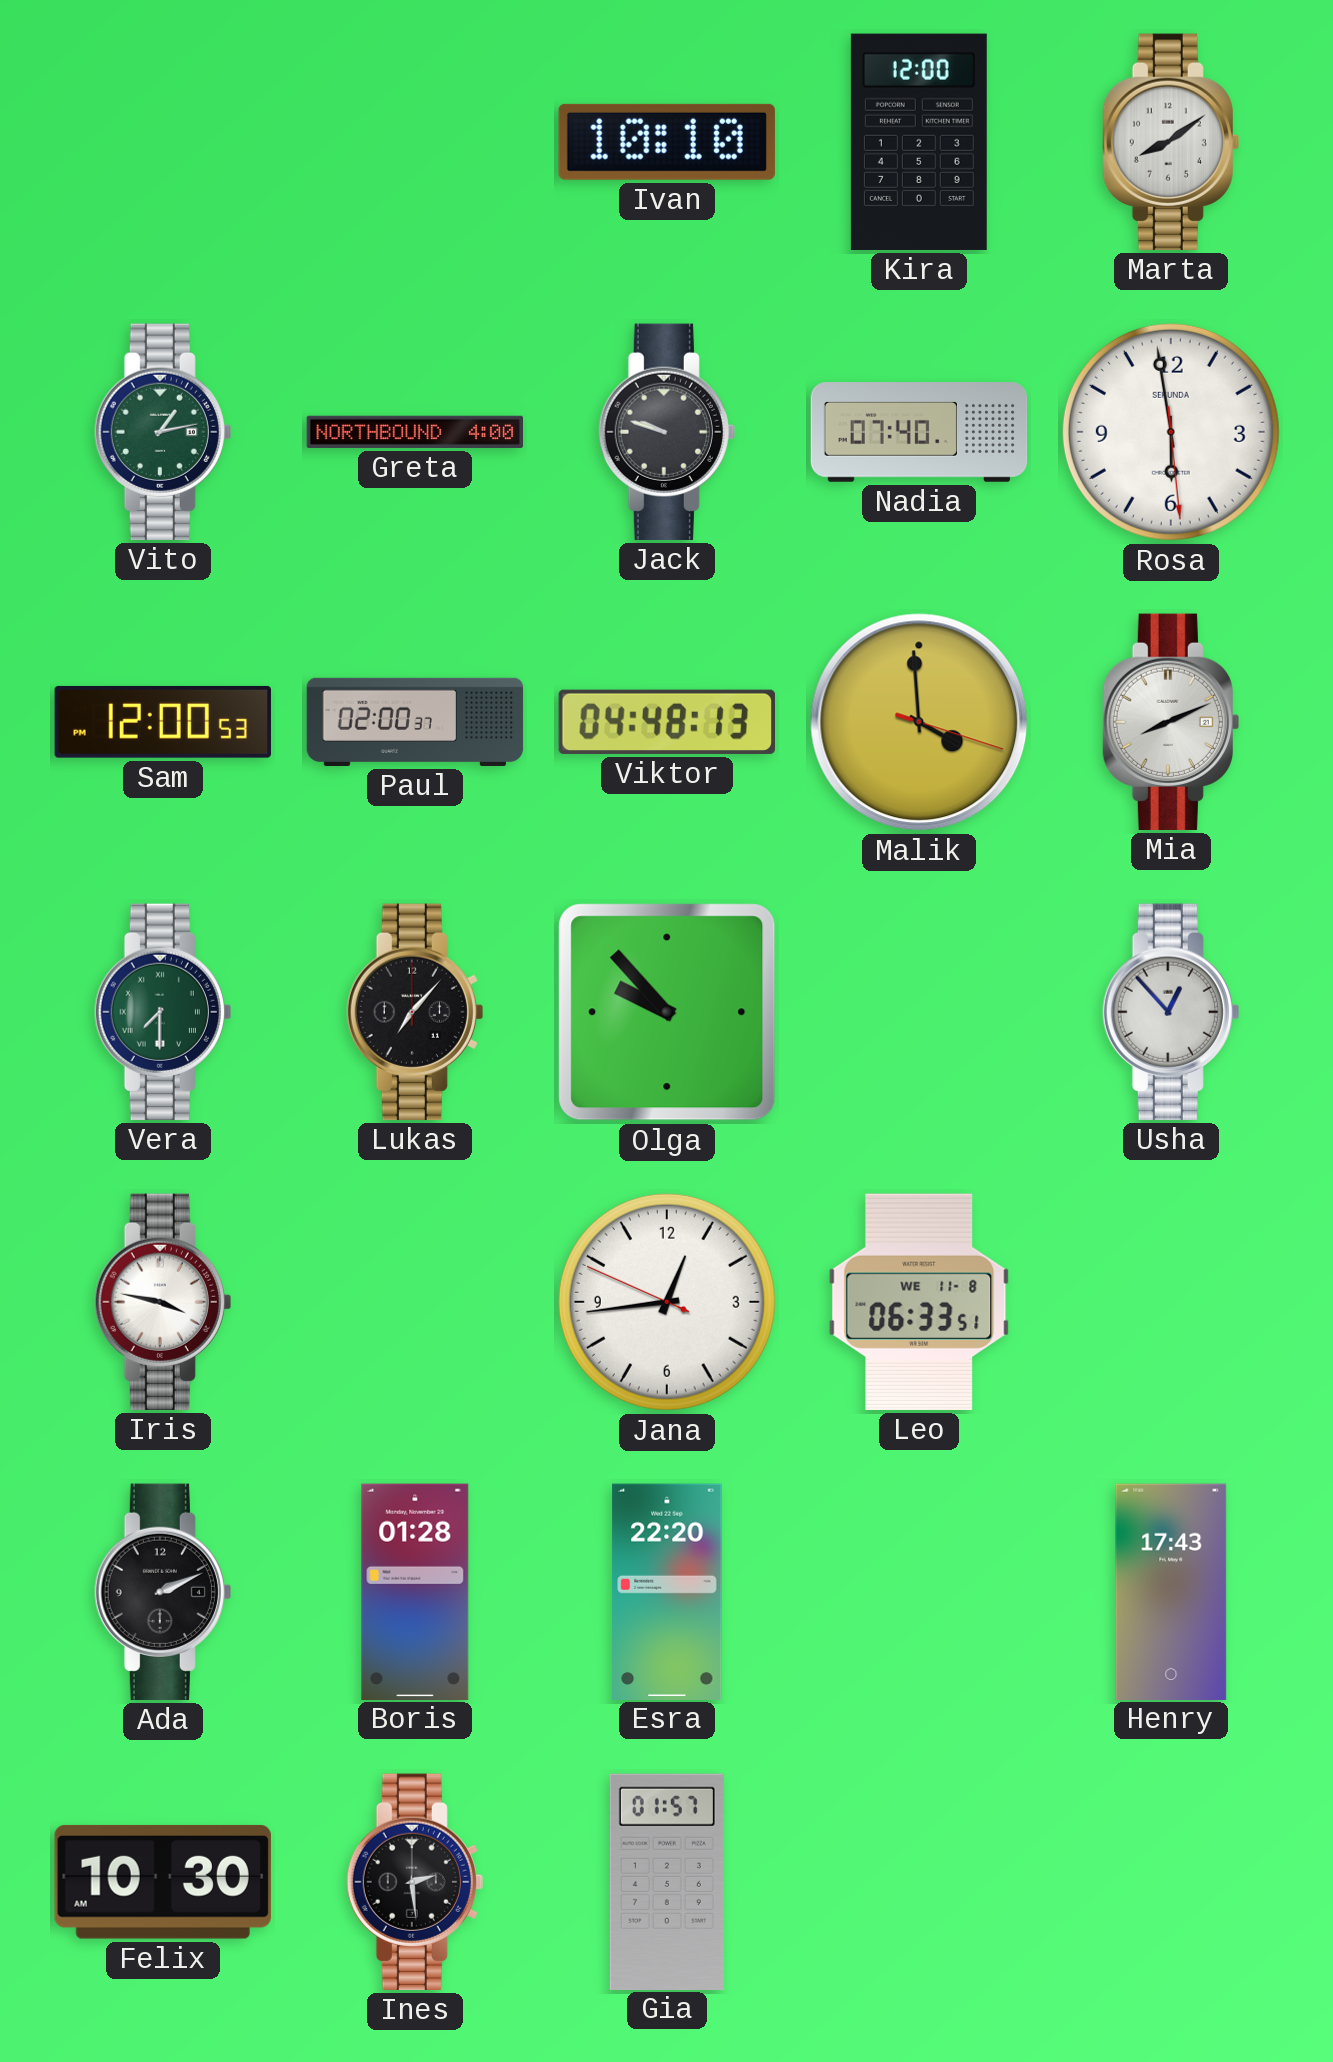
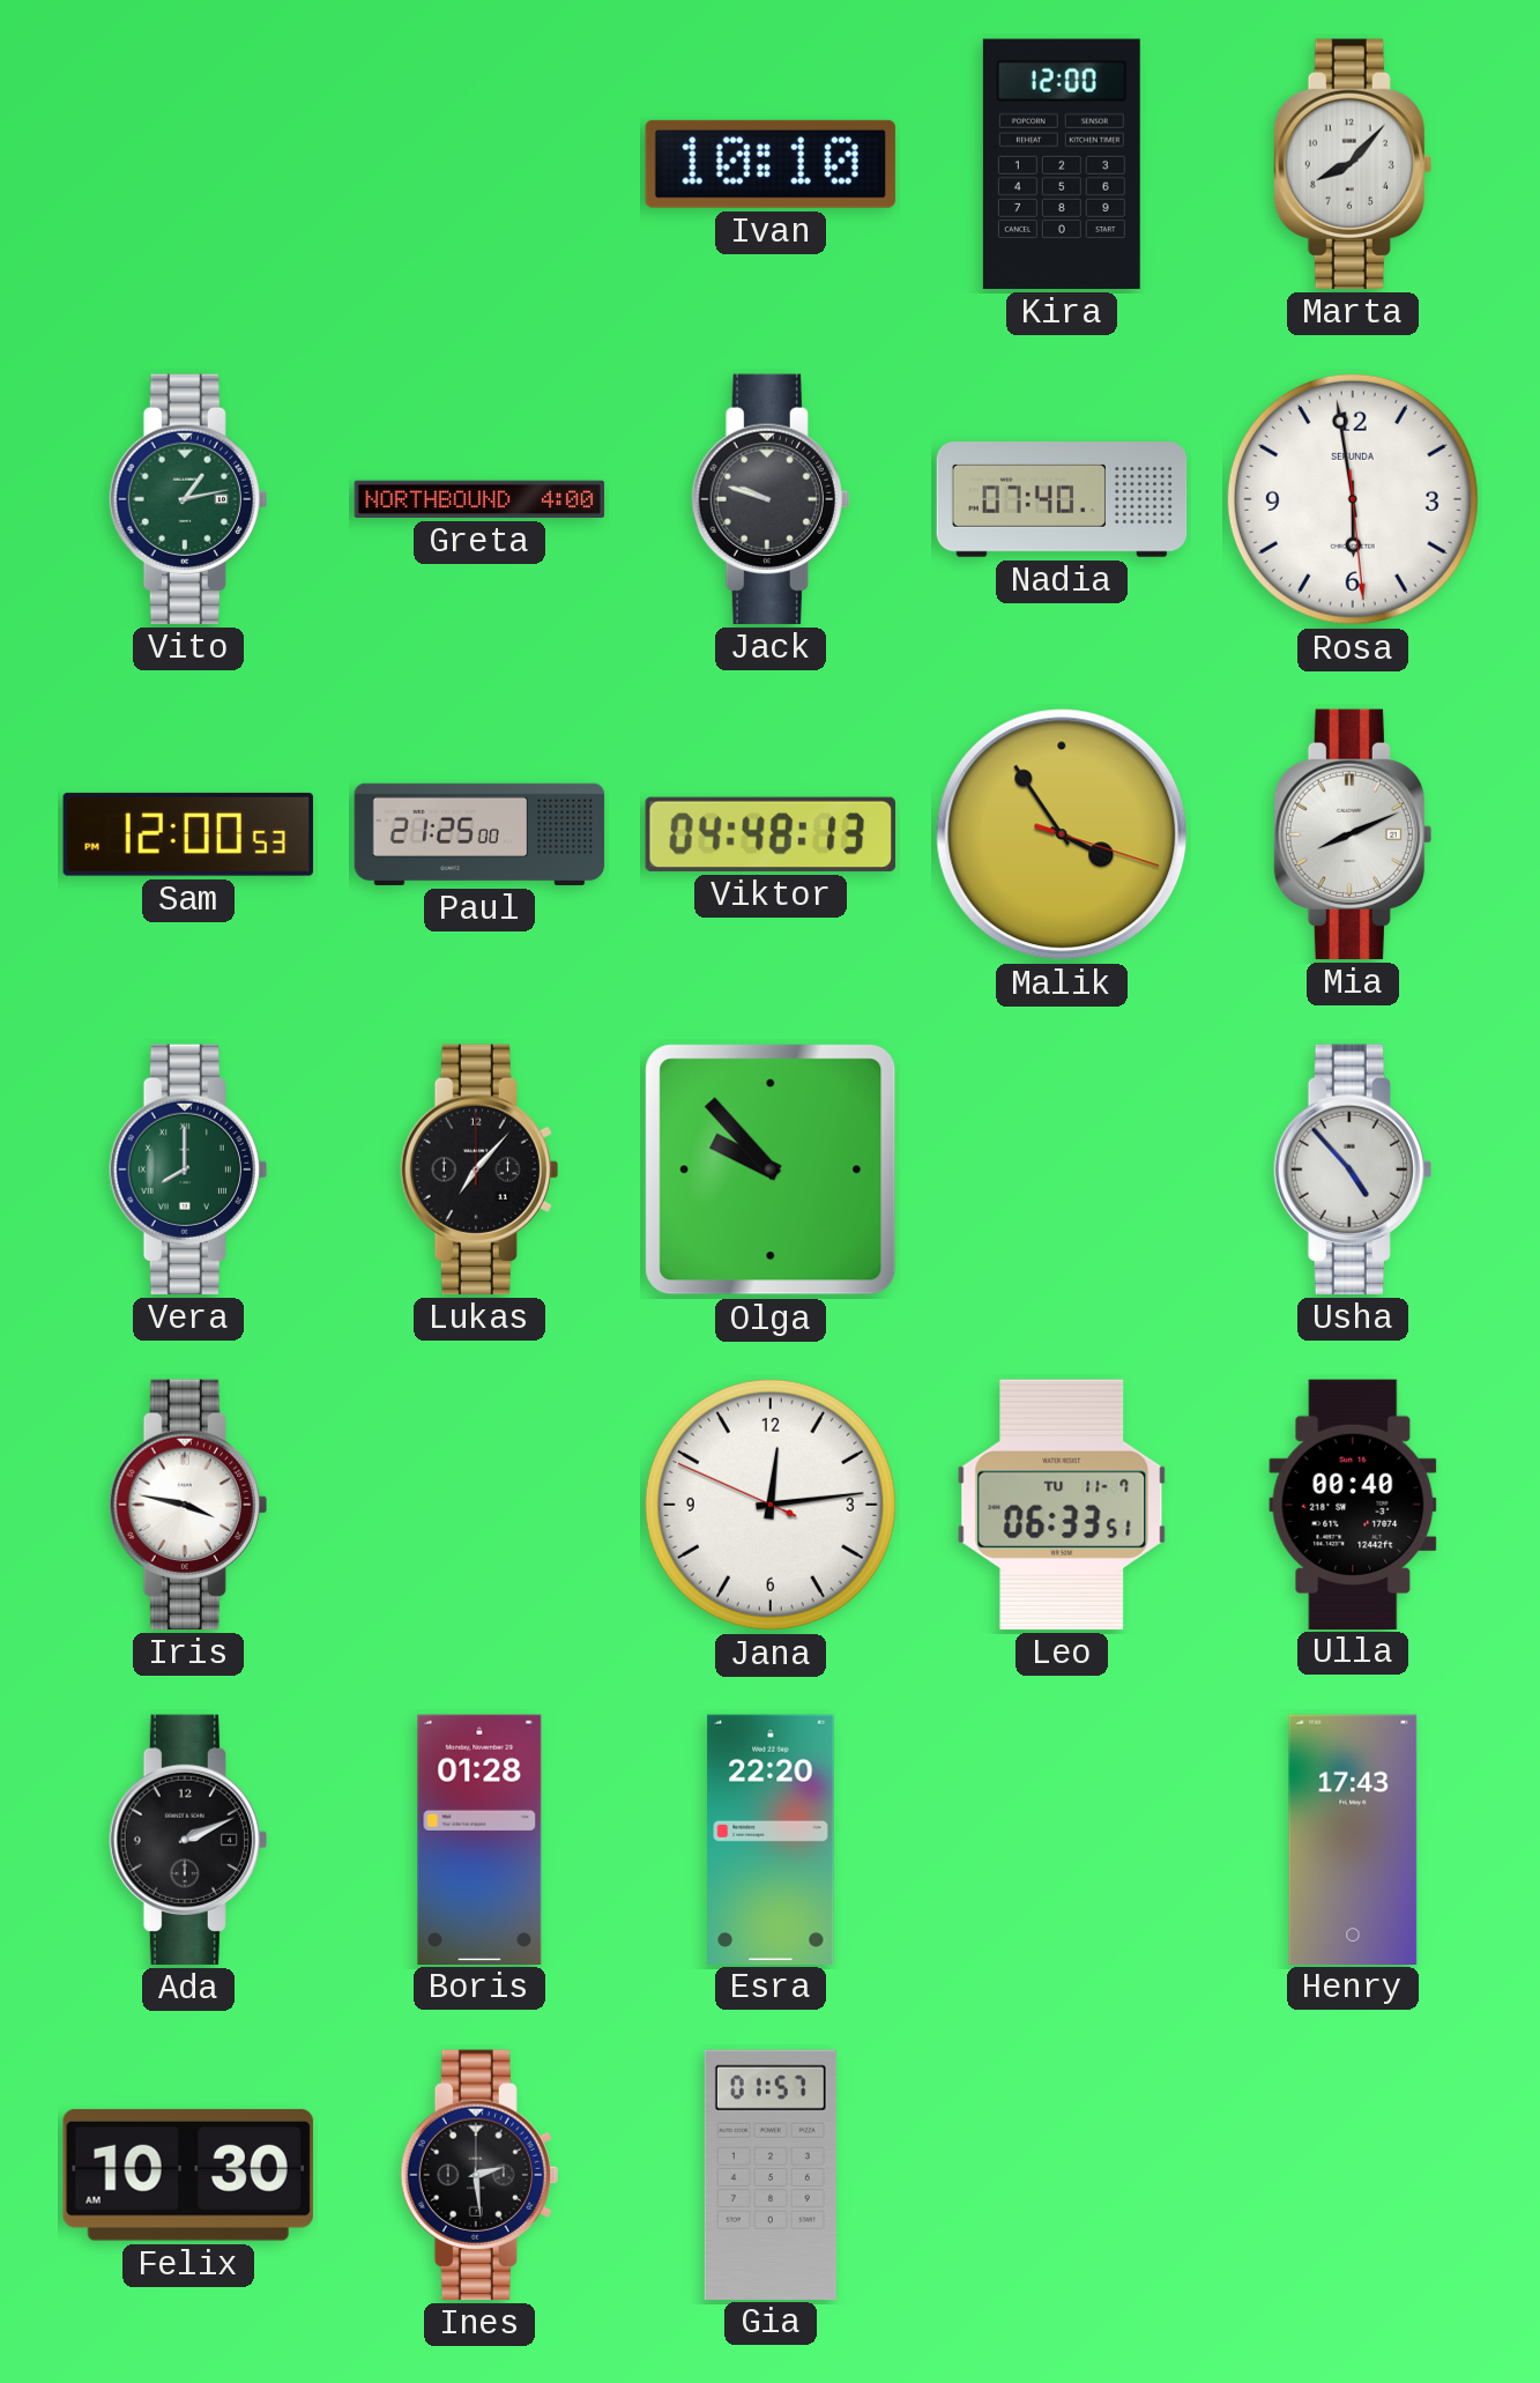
Marta: 8:09 -> 8:07 (1353, 164)
Paul: 02:00 -> 21:25 (479, 834)
Malik: 3:59 -> 3:54 (1062, 834)
Vera: 7:30 -> 8:00 (188, 1170)
Usha: 12:53 -> 4:53 (1353, 1170)
Jana: 12:43 -> 12:13 (771, 1505)
Leo date: WE 11-8 -> TU 11-7 (1062, 1505)
Ulla: none -> 00:40 (1353, 1504)
